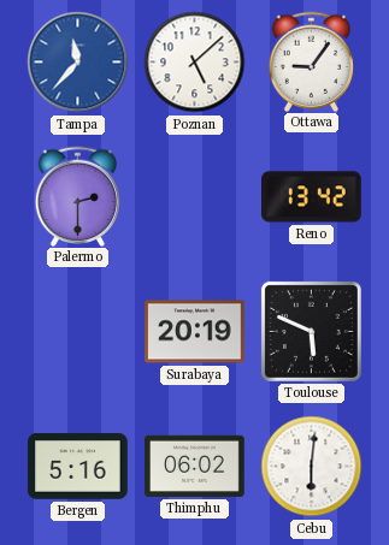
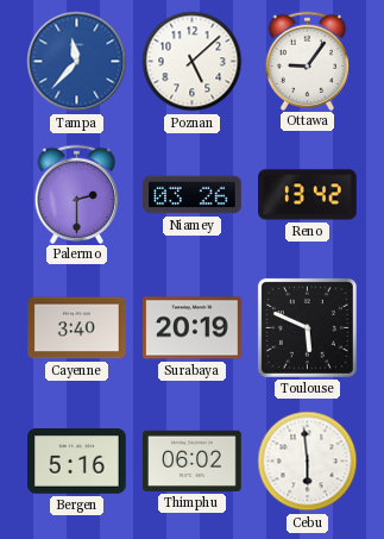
Niamey: none -> 03:26 (193, 195)
Cayenne: none -> 3:40 (77, 328)
Cebu: 6:01 -> 5:59 (308, 462)
